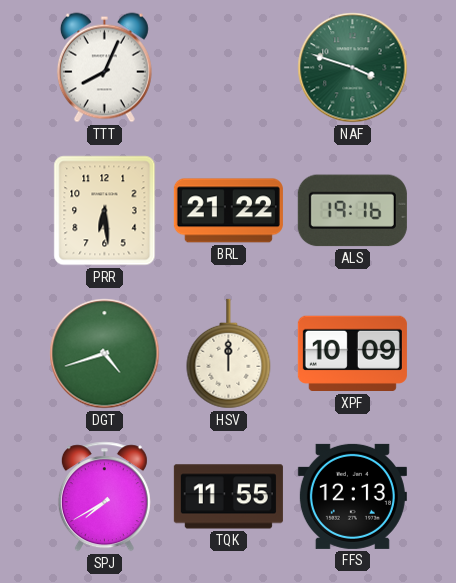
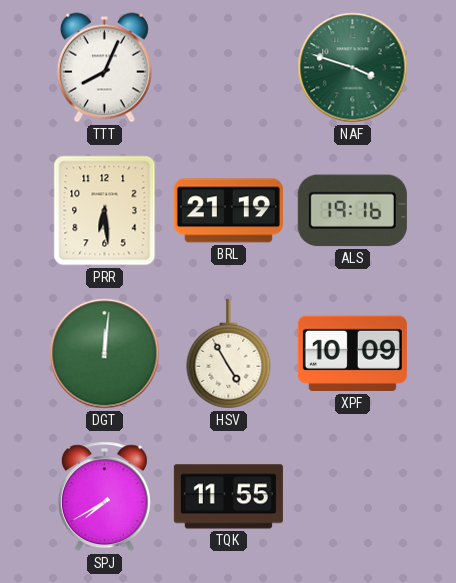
BRL: 21:22 -> 21:19 (228, 211)
DGT: 4:42 -> 12:01 (105, 354)
HSV: 12:00 -> 4:55 (229, 354)
FFS: 12:13 -> none (352, 496)
